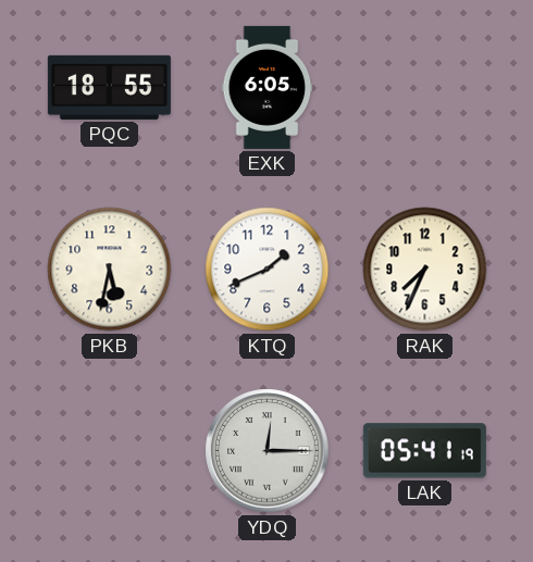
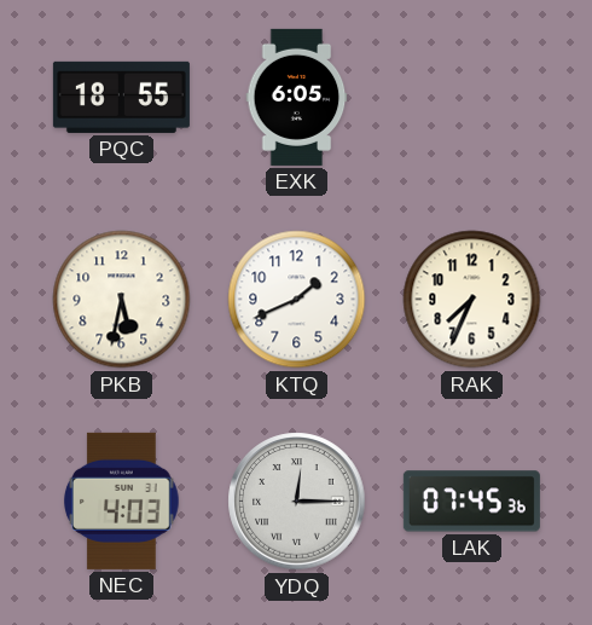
NEC: none -> 4:03 (122, 500)
LAK: 05:41 -> 07:45 (471, 502)
